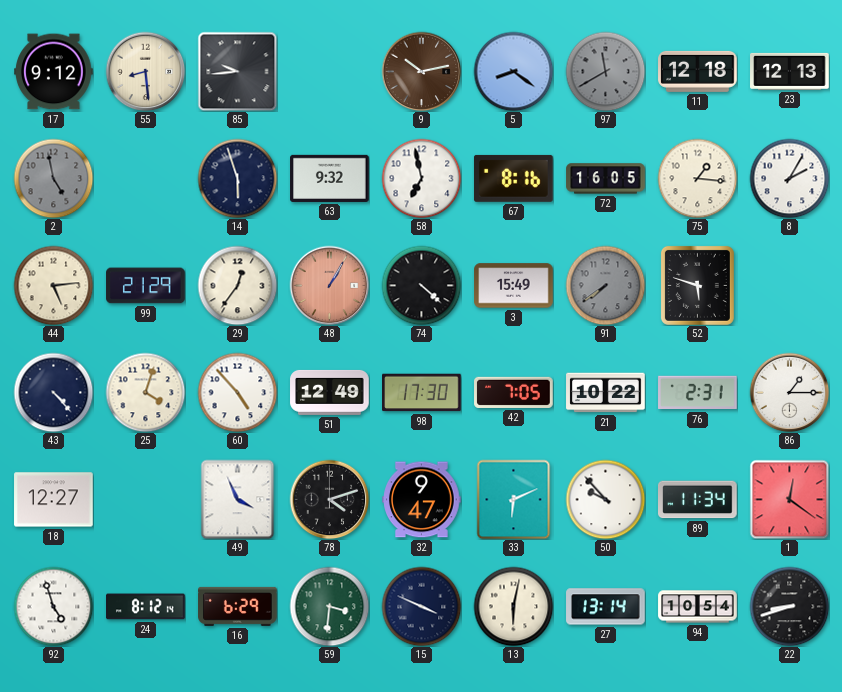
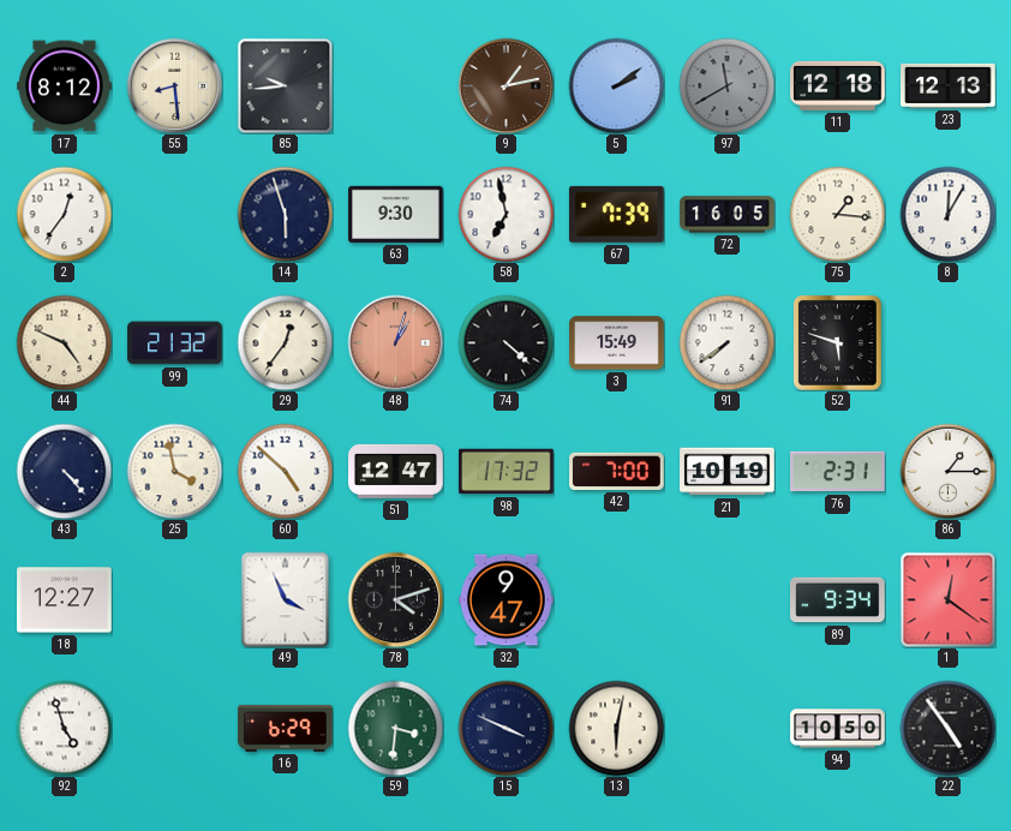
17: 9:12 -> 8:12 (65, 86)
9: 10:13 -> 1:13 (505, 85)
5: 8:21 -> 2:09 (616, 85)
2: 4:58 -> 12:36 (64, 214)
2 dial: grey -> white (64, 214)
63: 9:32 -> 9:30 (396, 214)
67: 8:16 -> 7:39 (617, 214)
8: 2:05 -> 12:05 (947, 214)
44: 5:14 -> 4:49 (64, 342)
99: 21:29 -> 21:32 (175, 343)
48: 1:05 -> 1:03 (395, 342)
91 dial: grey -> white (726, 342)
25: 4:03 -> 3:58 (174, 471)
60: 4:53 -> 4:52 (285, 471)
51: 12:49 -> 12:47 (396, 471)
98: 17:30 -> 17:32 (507, 472)
42: 7:05 -> 7:00 (617, 471)
21: 10:22 -> 10:19 (728, 472)
33: 6:11 -> none (514, 499)
50: 9:53 -> none (605, 499)
89: 11:34 -> 9:34 (838, 600)
24: 8:12 -> none (146, 607)
27: 13:14 -> none (606, 607)
94: 10:54 -> 10:50 (838, 729)
22: 8:42 -> 4:54 (947, 728)
